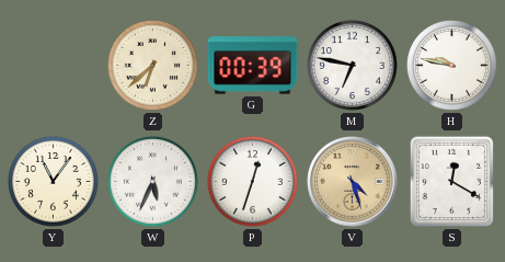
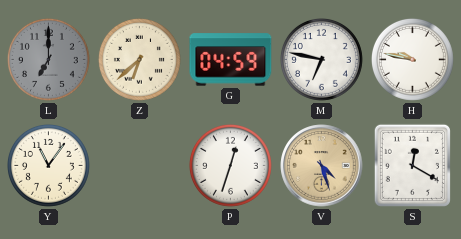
L: none -> 7:00 (48, 59)
G: 00:39 -> 04:59 (231, 60)
W: 5:34 -> none (152, 181)
